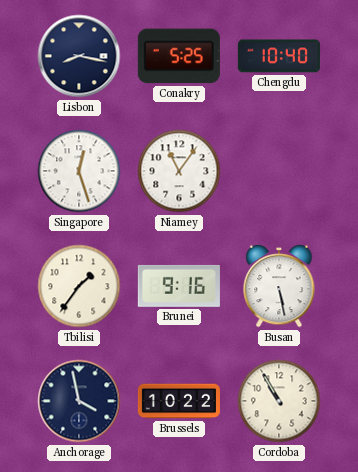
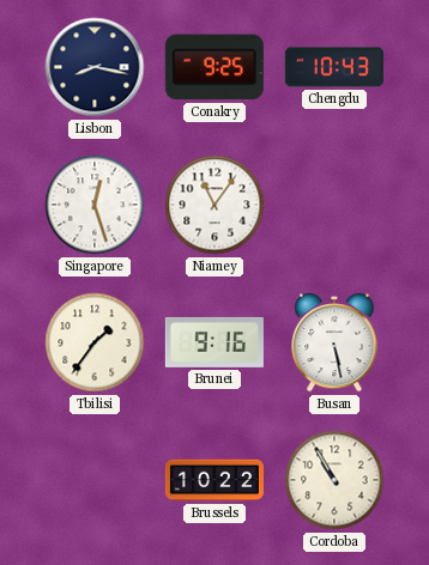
Conakry: 5:25 -> 9:25 (214, 67)
Chengdu: 10:40 -> 10:43 (334, 67)
Anchorage: 3:58 -> none (79, 401)
